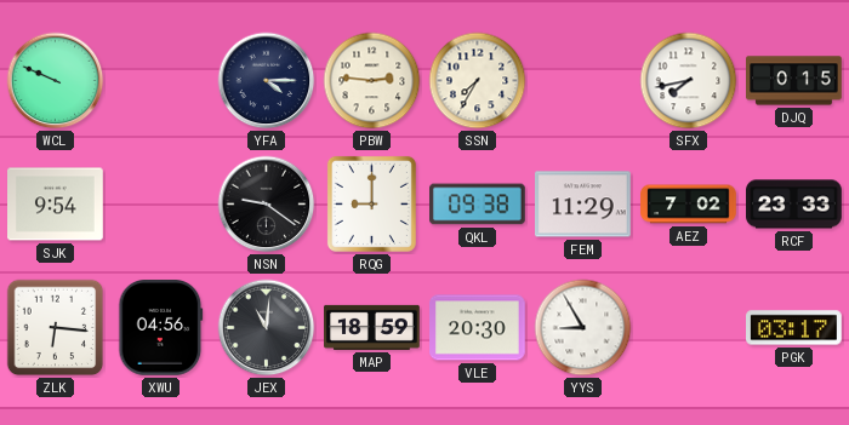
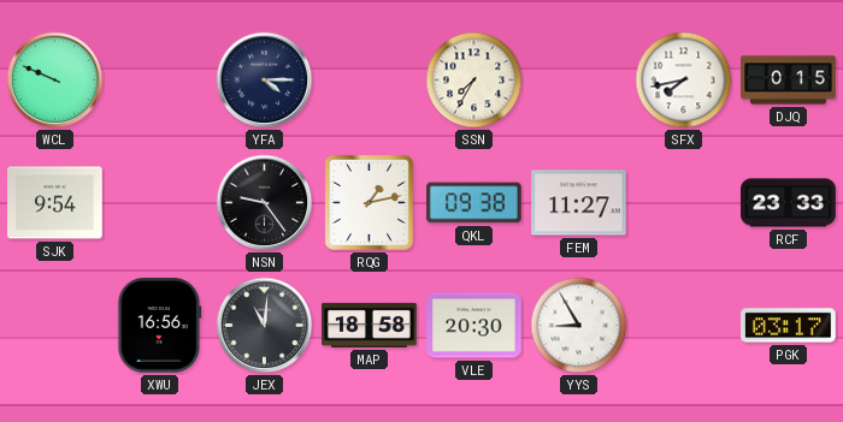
PBW: 2:46 -> none (372, 81)
NSN: 9:21 -> 9:24 (265, 203)
RQG: 9:00 -> 1:13 (369, 202)
FEM: 11:29 -> 11:27 (579, 203)
AEZ: 7:02 -> none (689, 205)
ZLK: 6:16 -> none (56, 328)
XWU: 04:56 -> 16:56 (160, 326)
MAP: 18:59 -> 18:58 (370, 325)
